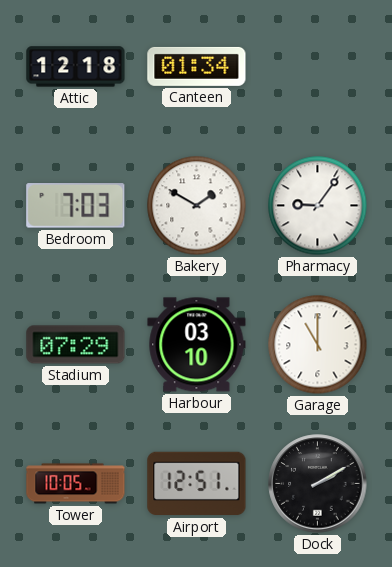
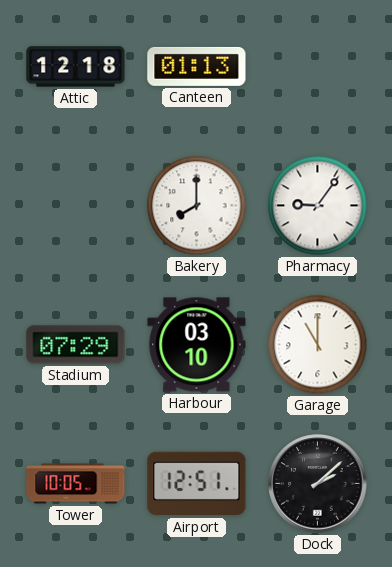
Canteen: 01:34 -> 01:13 (197, 66)
Bedroom: 7:03 -> none (76, 206)
Bakery: 1:50 -> 8:00 (197, 206)
Dock: 2:10 -> 2:08 (318, 484)
